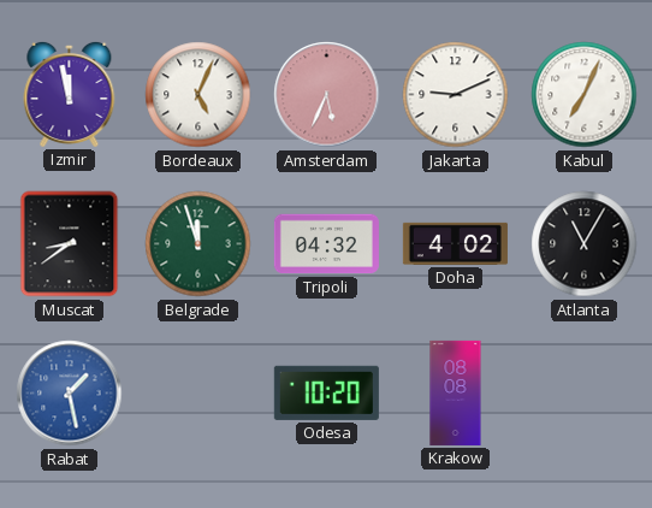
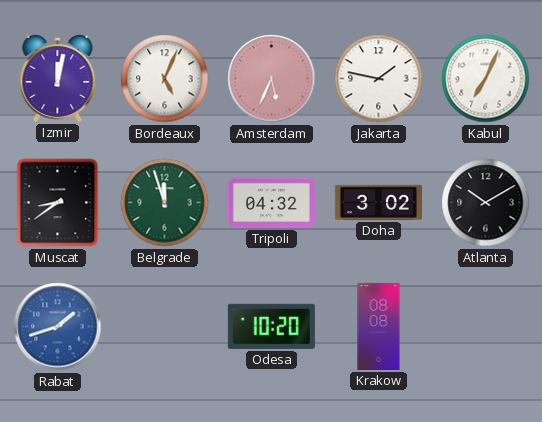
Izmir: 11:58 -> 12:02 (58, 78)
Jakarta: 9:11 -> 1:47 (379, 79)
Doha: 4:02 -> 3:02 (378, 202)
Atlanta: 11:05 -> 10:10 (486, 203)
Rabat: 1:28 -> 1:42 (58, 327)
